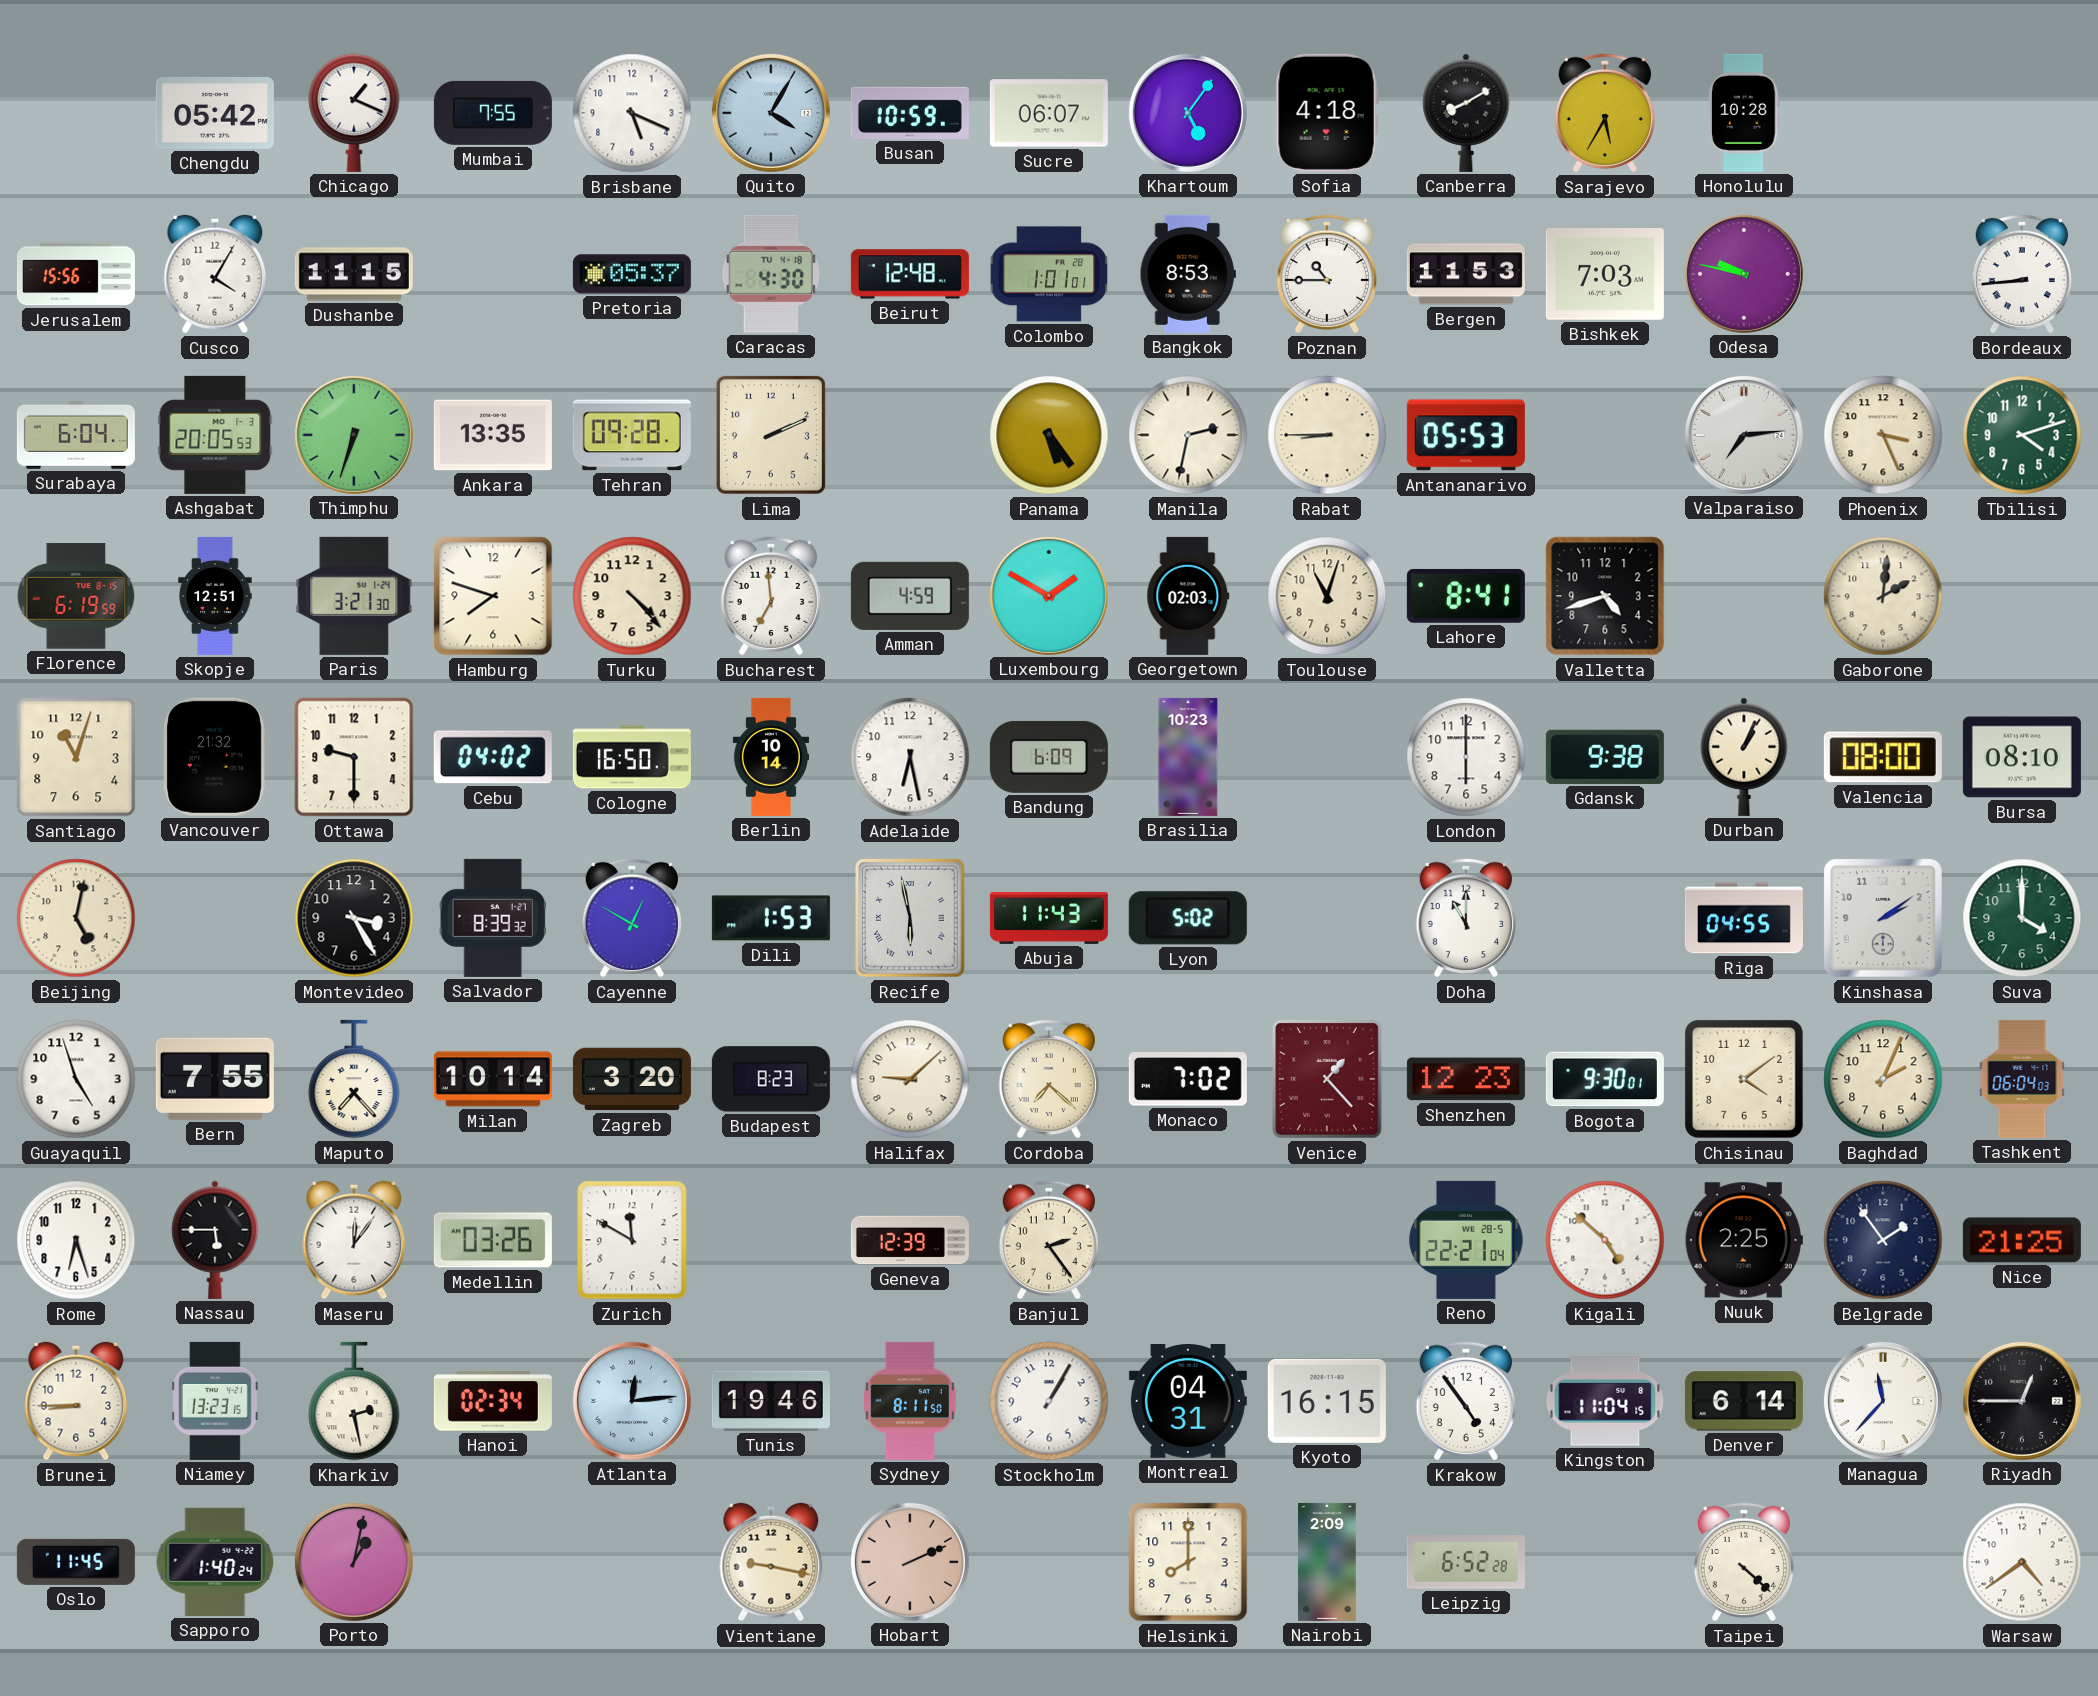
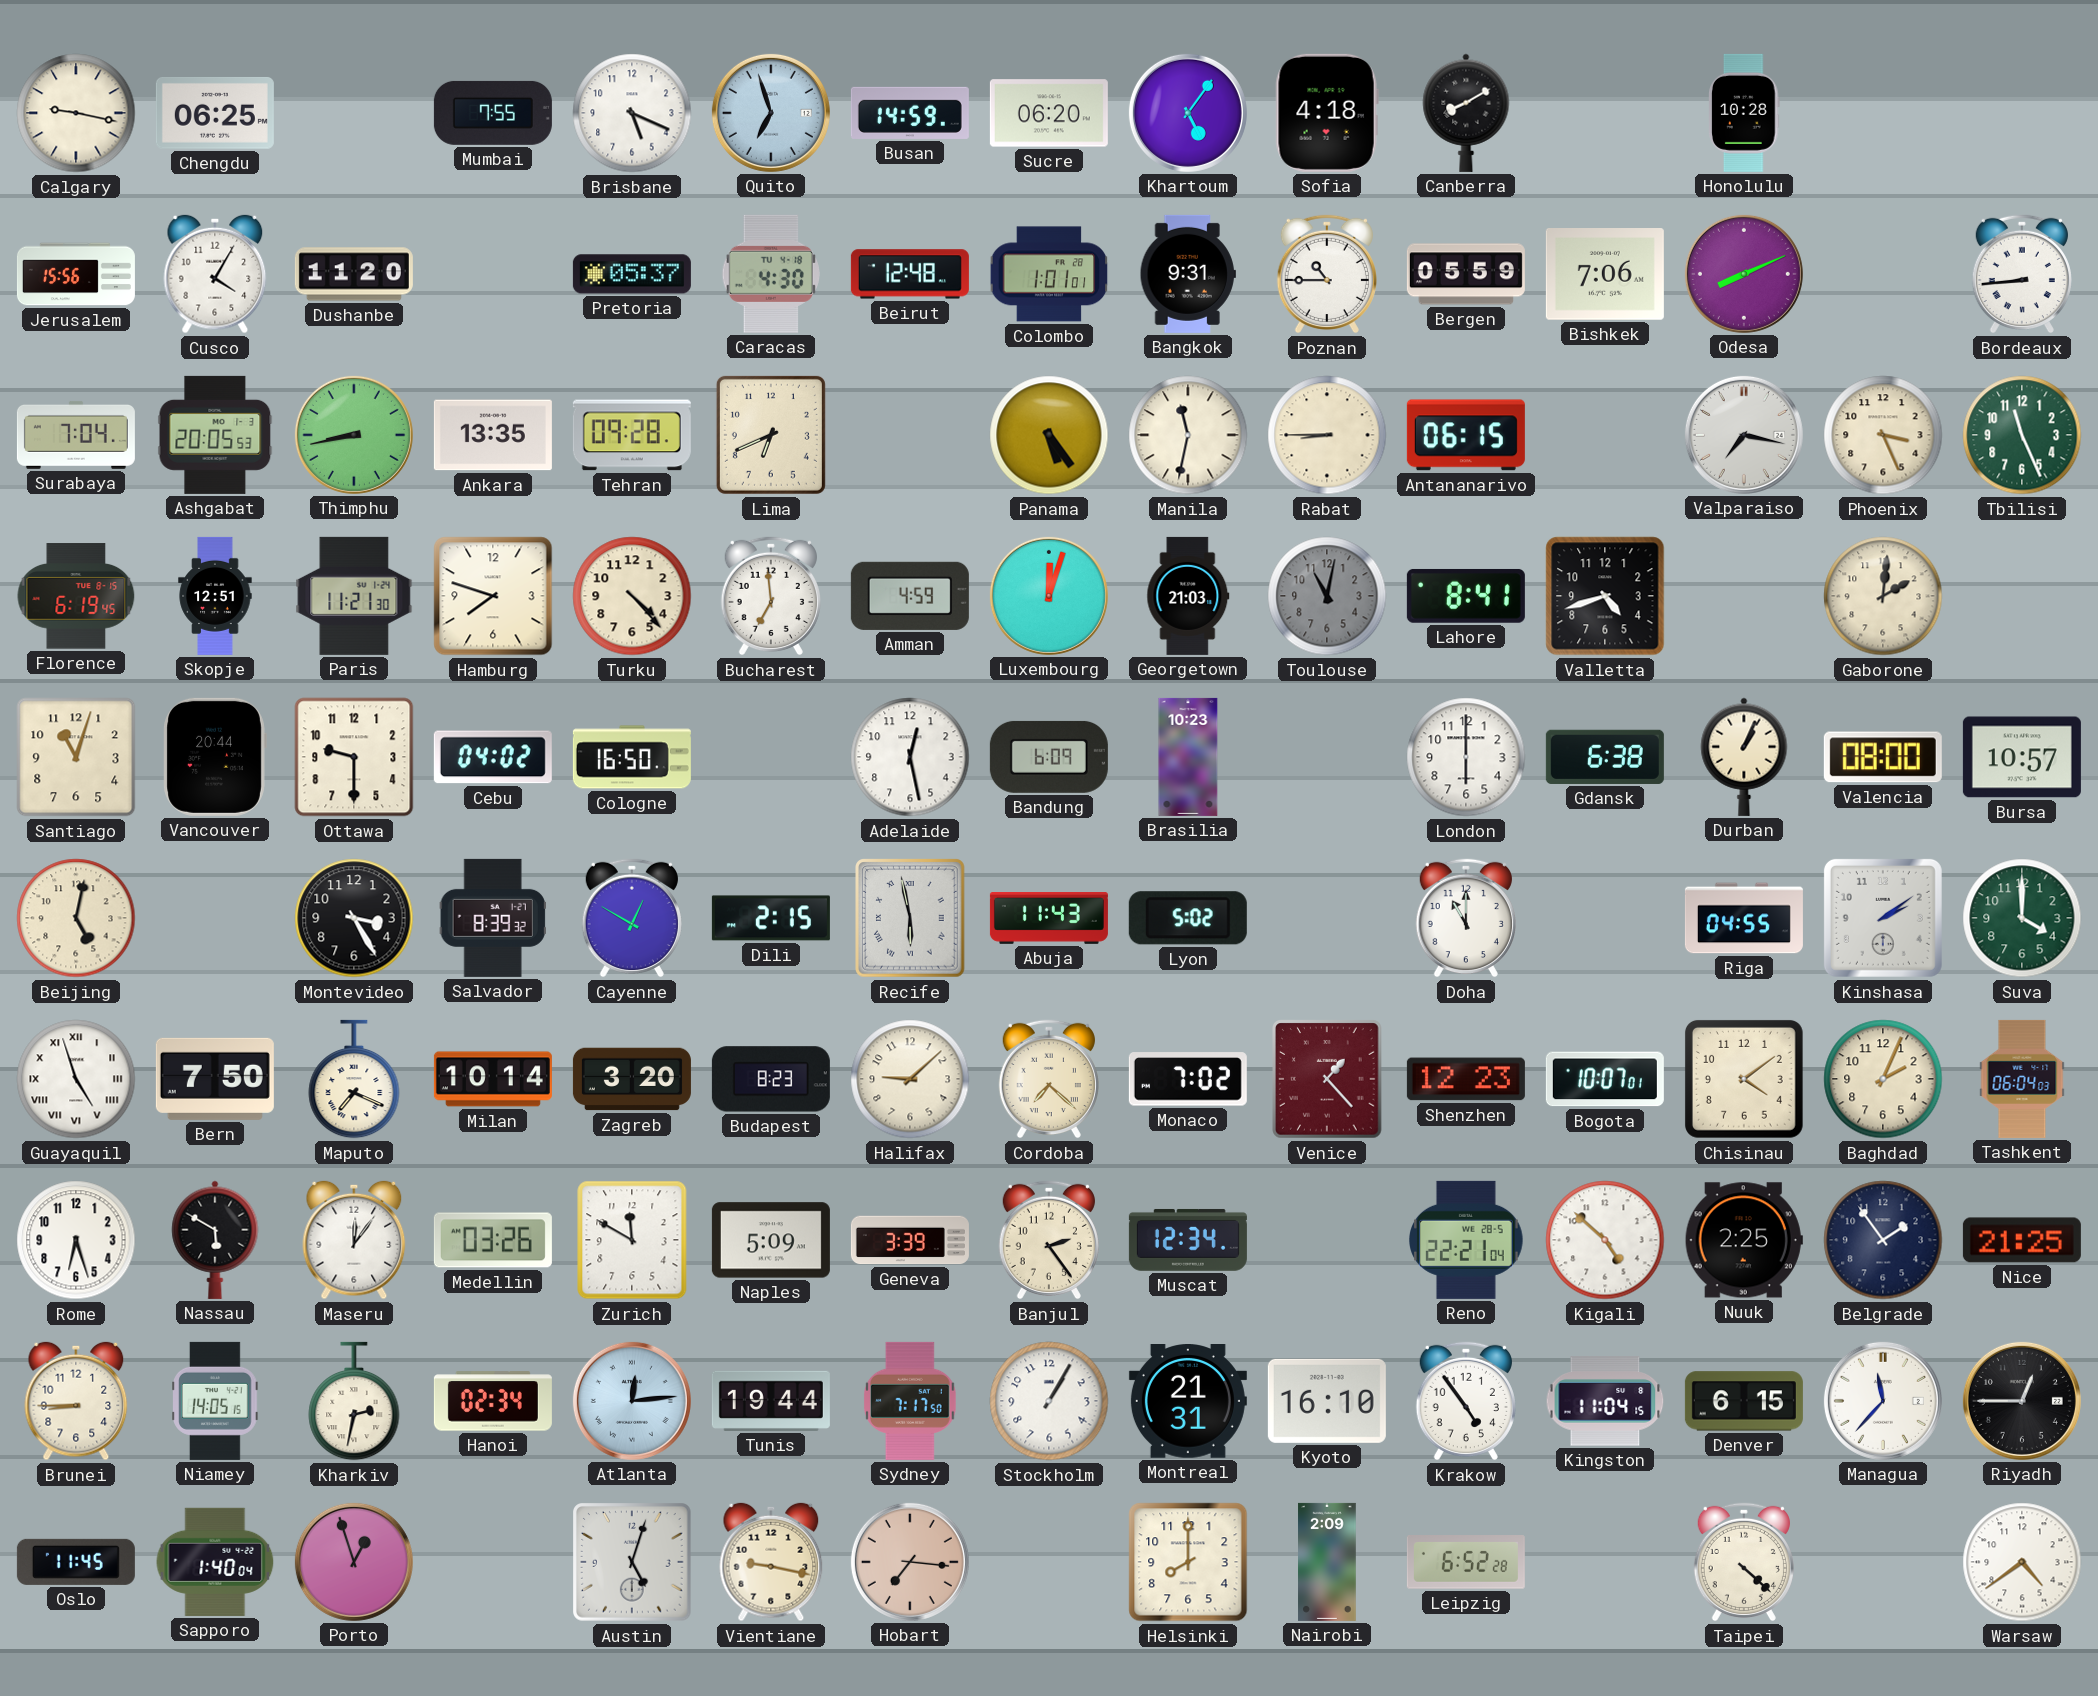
Calgary: none -> 9:17 (76, 113)
Chengdu: 05:42 -> 06:25 (215, 113)
Chicago: 1:19 -> none (354, 113)
Quito: 4:05 -> 6:57 (771, 113)
Busan: 10:59 -> 14:59 (910, 113)
Sucre: 06:07 -> 06:20 (1049, 113)
Sarajevo: 5:35 -> none (1605, 113)
Dushanbe: 11:15 -> 11:20 (354, 274)
Bangkok: 8:53 -> 9:31 (1188, 274)
Bergen: 11:53 -> 05:59 (1466, 274)
Bishkek: 7:03 -> 7:06 (1605, 275)
Odesa: 9:47 -> 8:11 (1744, 274)
Surabaya: 6:04 -> 7:04 (76, 435)
Thimphu: 6:33 -> 8:43 (354, 435)
Lima: 2:11 -> 6:41 (771, 435)
Manila: 2:32 -> 11:32 (1188, 435)
Antananarivo: 05:53 -> 06:15 (1466, 435)
Valparaiso: 7:14 -> 7:17 (1744, 435)
Tbilisi: 4:12 -> 11:26 (2022, 435)
Florence: 6:19:59 -> 6:19:45 (76, 596)
Paris: 3:21 -> 11:21 (354, 596)
Luxembourg: 1:50 -> 12:03 (1049, 596)
Georgetown: 02:03 -> 21:03 (1188, 596)
Toulouse: 11:03 -> 11:02 (1327, 596)
Toulouse dial: cream -> grey (1327, 596)
Vancouver: 21:32 -> 20:44 (215, 757)
Berlin: 10:14 -> none (770, 757)
Adelaide: 6:28 -> 12:28 (910, 757)
Gdansk: 9:38 -> 6:38 (1605, 757)
Bursa: 08:10 -> 10:57 (2022, 757)
Dili: 1:53 -> 2:15 (771, 918)
Guayaquil numerals: Arabic -> Roman (76, 1079)
Bern: 7:55 -> 7:50 (215, 1079)
Maputo: 7:23 -> 7:19 (354, 1079)
Bogota: 9:30 -> 10:07 (1605, 1079)
Nassau: 5:45 -> 5:50 (215, 1240)
Naples: none -> 5:09 (771, 1240)
Geneva: 12:39 -> 3:39 (910, 1240)
Muscat: none -> 12:34 (1188, 1240)
Niamey: 13:23 -> 14:05 (215, 1401)
Kharkiv: 2:28 -> 2:32 (354, 1401)
Tunis: 19:46 -> 19:44 (771, 1401)
Sydney: 8:11 -> 7:17 (910, 1401)
Montreal: 04:31 -> 21:31 (1188, 1402)
Kyoto: 16:15 -> 16:10 (1327, 1401)
Denver: 6:14 -> 6:15 (1744, 1401)
Sapporo: 1:40:24 -> 1:40:04 (215, 1562)
Porto: 1:02 -> 12:57 (354, 1562)
Austin: none -> 5:03 (633, 1563)
Hobart: 2:11 -> 7:16 (910, 1562)
